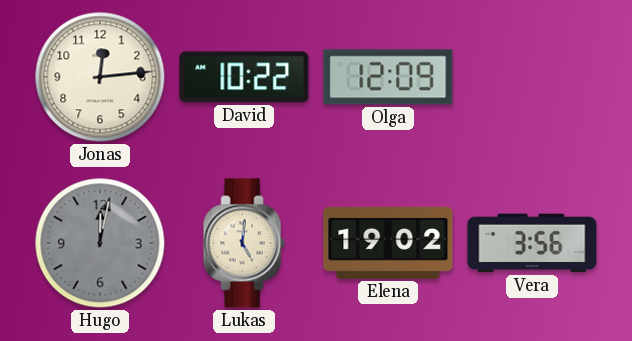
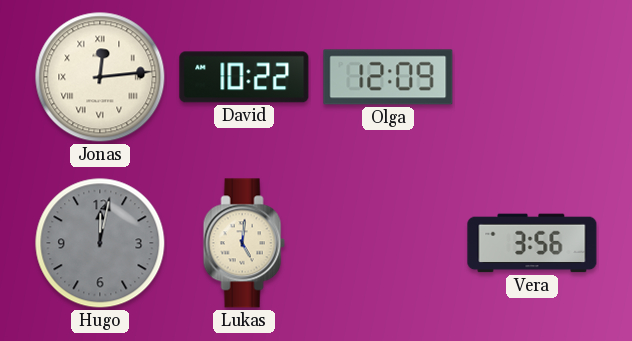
Jonas numerals: Arabic -> Roman (100, 77)
Elena: 19:02 -> none (388, 243)
